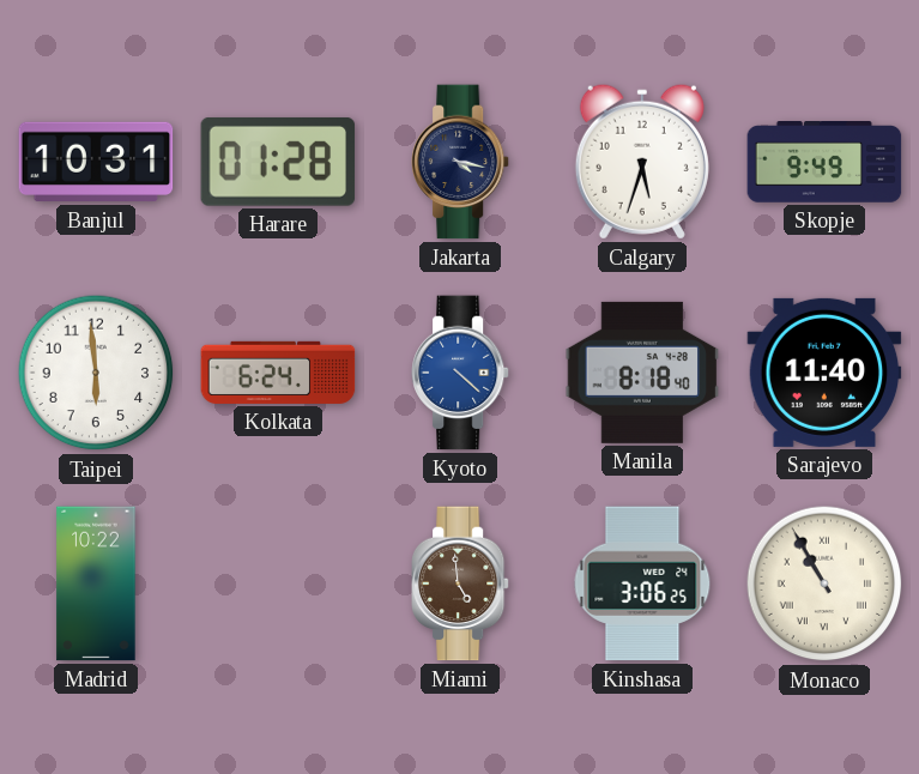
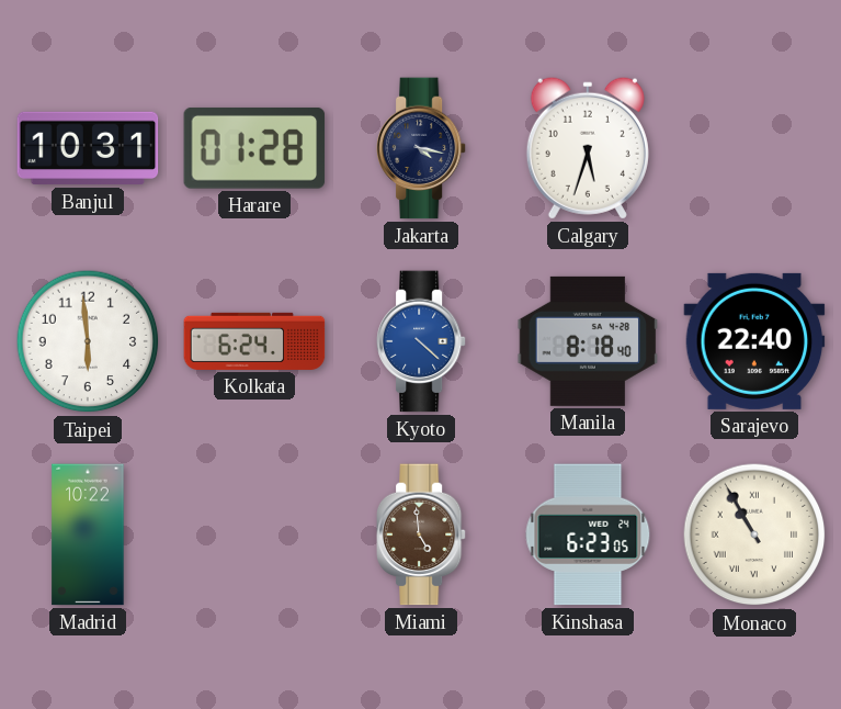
Skopje: 9:49 -> none (824, 163)
Sarajevo: 11:40 -> 22:40 (754, 341)
Kinshasa: 3:06 -> 6:23 (588, 534)
